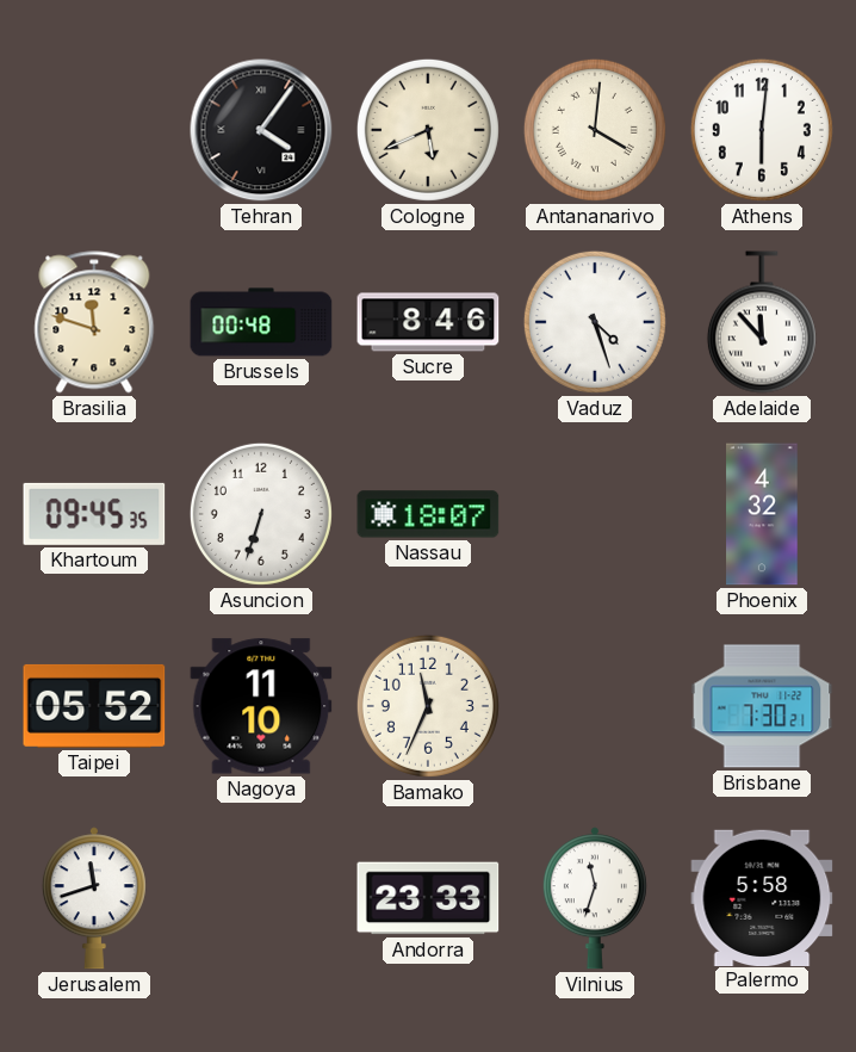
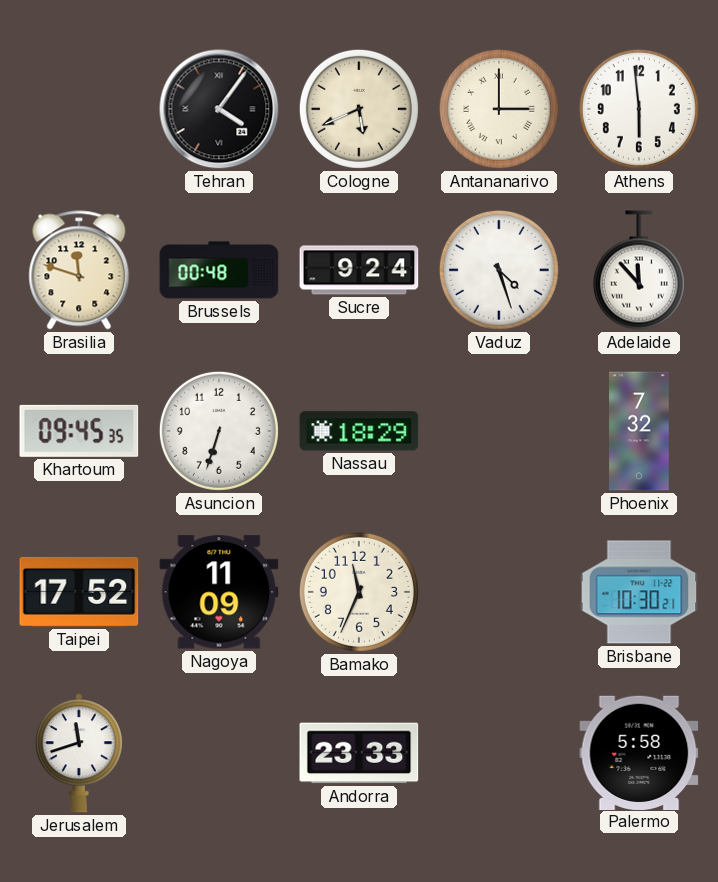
Antananarivo: 4:01 -> 3:00 (499, 109)
Athens: 6:01 -> 5:59 (639, 109)
Sucre: 8:46 -> 9:24 (359, 270)
Nassau: 18:07 -> 18:29 (359, 431)
Phoenix: 4:32 -> 7:32 (639, 431)
Taipei: 05:52 -> 17:52 (79, 592)
Nagoya: 11:10 -> 11:09 (219, 592)
Brisbane: 7:30 -> 10:30 (639, 592)
Vilnius: 11:33 -> none (595, 898)
